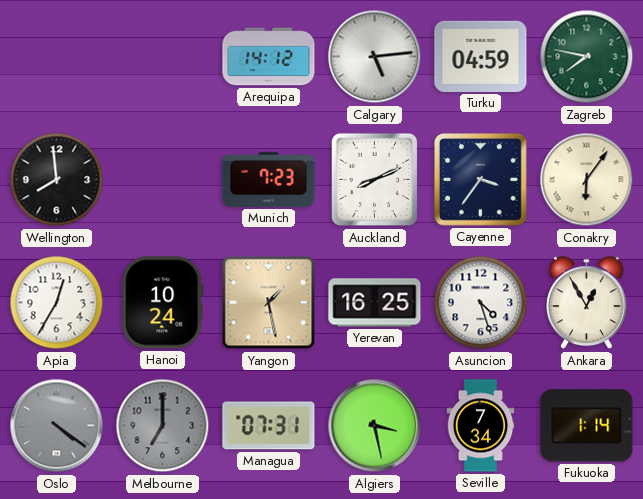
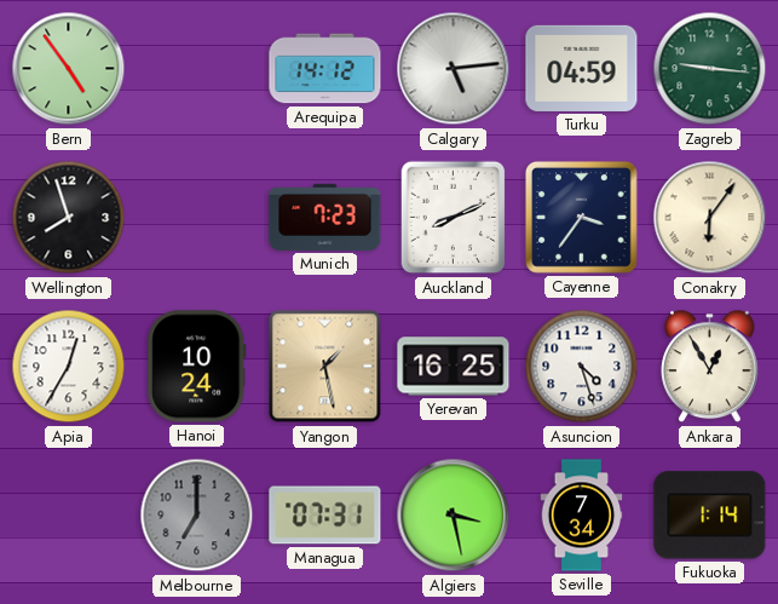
Bern: none -> 4:54 (69, 69)
Zagreb: 7:47 -> 9:16 (710, 69)
Wellington: 7:59 -> 7:57 (69, 218)
Oslo: 4:21 -> none (57, 426)
